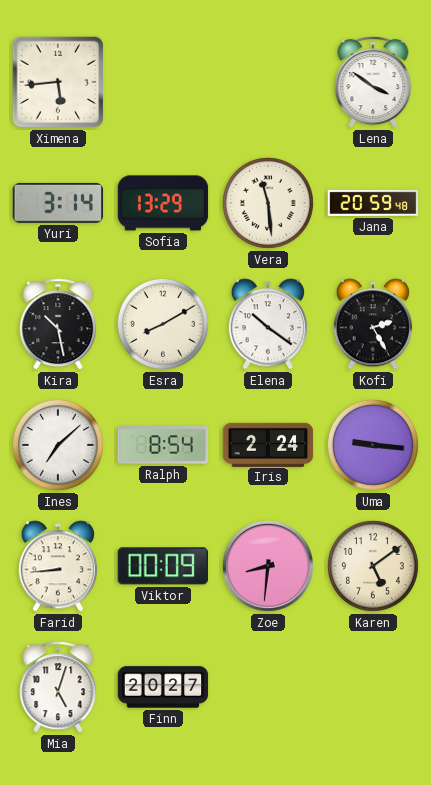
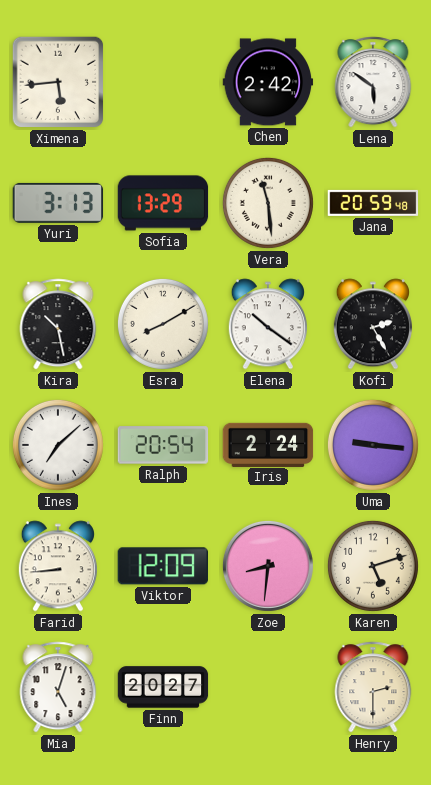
Chen: none -> 2:42 (268, 82)
Lena: 3:51 -> 5:51 (373, 82)
Yuri: 3:14 -> 3:13 (58, 203)
Ralph: 8:54 -> 20:54 (163, 445)
Viktor: 00:09 -> 12:09 (163, 566)
Karen: 5:09 -> 5:12 (373, 566)
Henry: none -> 2:30 (373, 687)
